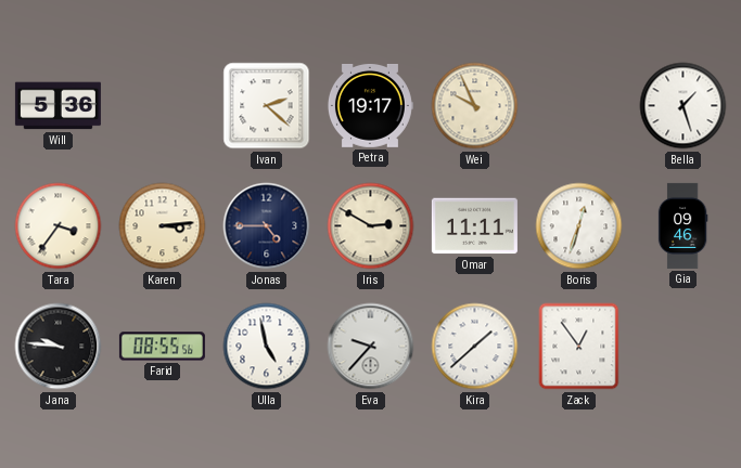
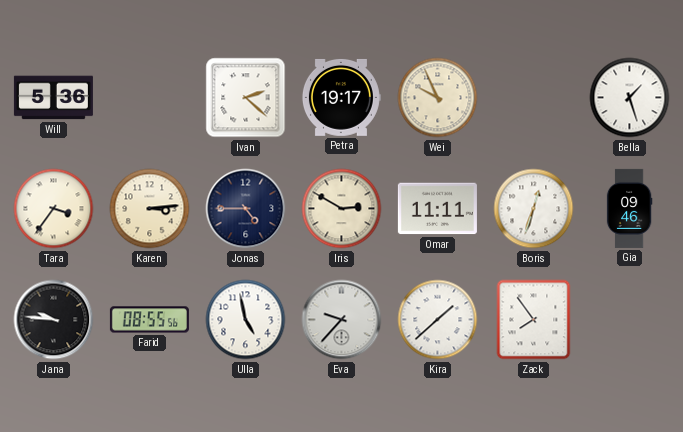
Zack: 12:54 -> 7:54 (534, 320)
